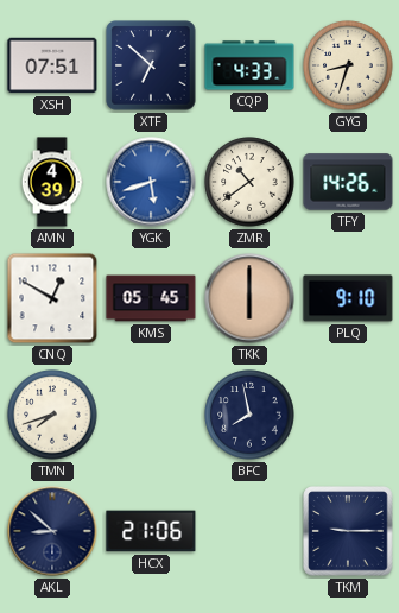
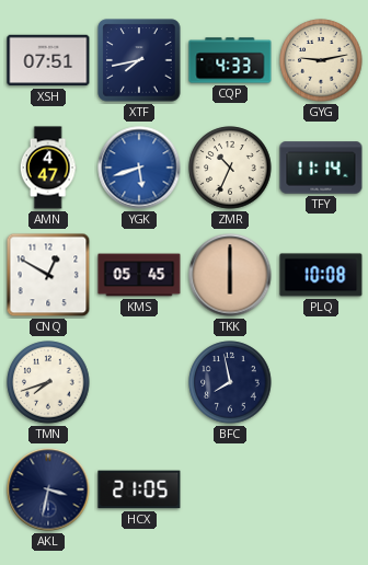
XTF: 6:52 -> 7:43 (139, 60)
GYG: 8:33 -> 9:13 (321, 60)
AMN: 4:39 -> 4:47 (48, 168)
ZMR: 10:39 -> 10:34 (230, 168)
TFY: 14:26 -> 11:14 (321, 168)
PLQ: 9:10 -> 10:08 (321, 275)
AKL: 8:52 -> 3:32 (48, 489)
HCX: 21:06 -> 21:05 (139, 489)
TKM: 9:15 -> none (348, 531)
